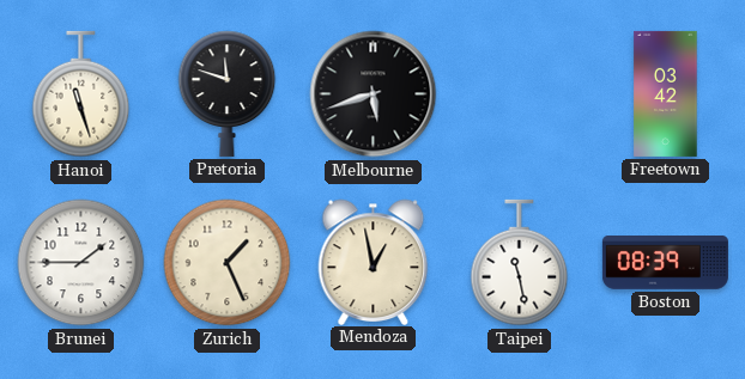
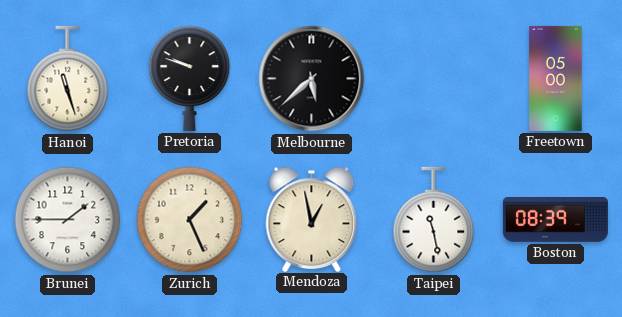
Pretoria: 11:48 -> 9:48 (190, 78)
Melbourne: 5:42 -> 5:38 (312, 79)
Freetown: 03:42 -> 05:00 (556, 78)
